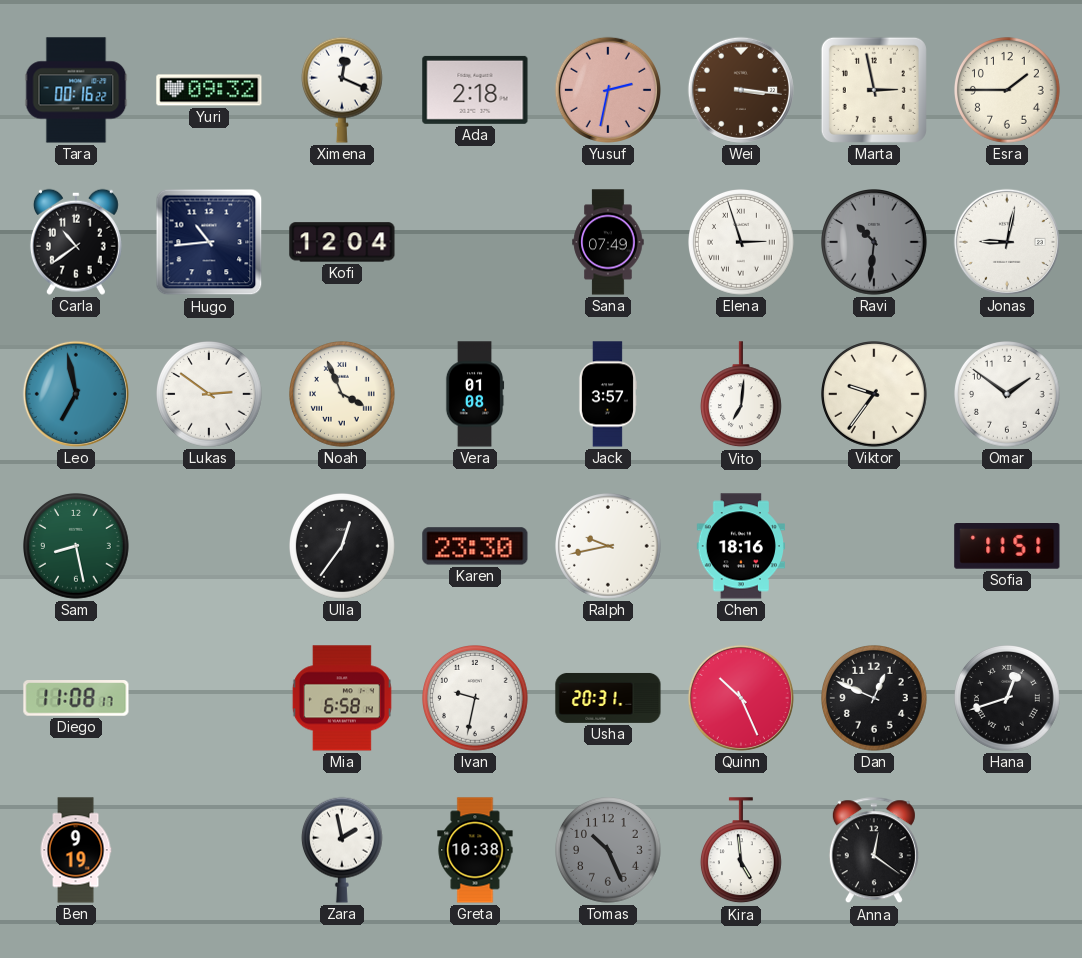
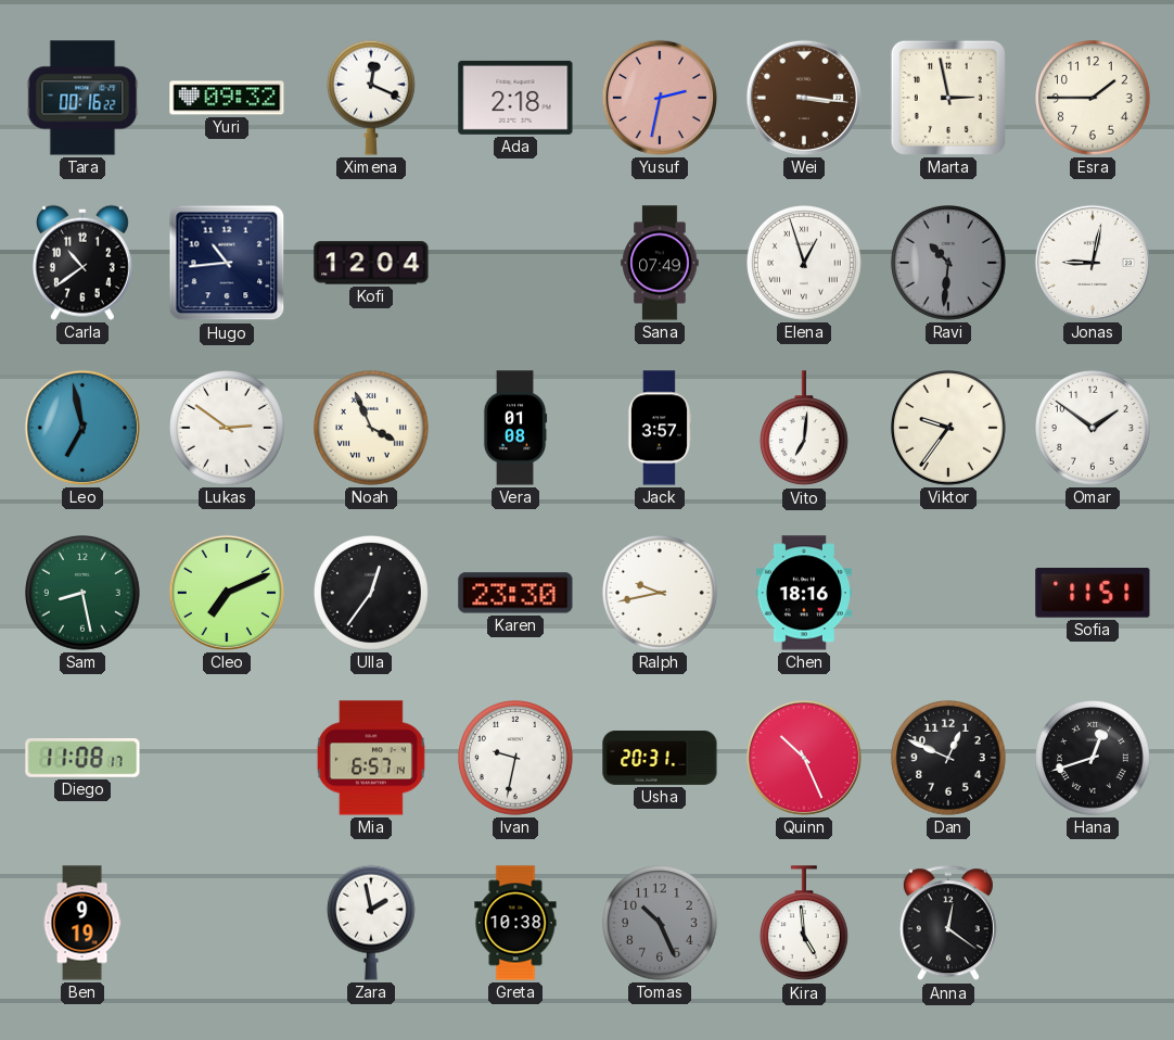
Elena: 2:57 -> 12:57 (805, 264)
Cleo: none -> 7:11 (227, 593)
Mia: 6:58 -> 6:57 (371, 758)
